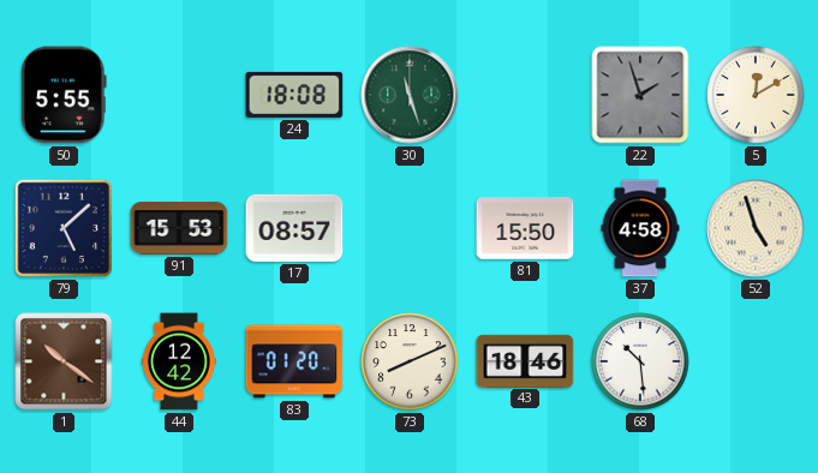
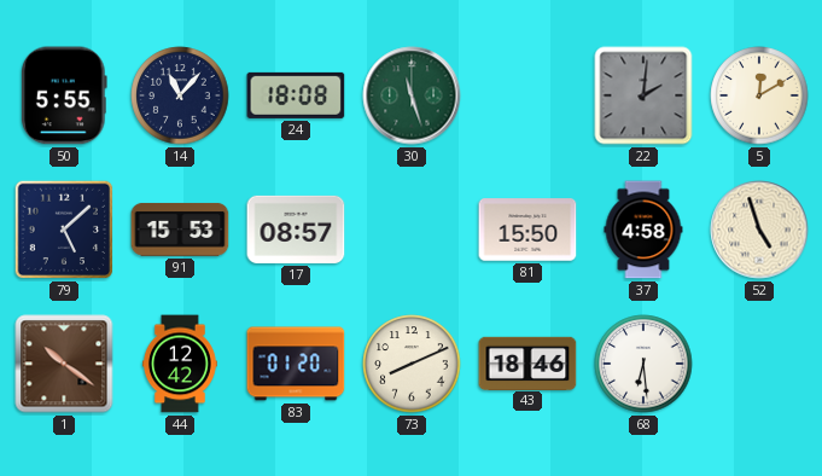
14: none -> 11:07 (180, 95)
22: 1:57 -> 2:01 (643, 95)
68: 10:29 -> 6:29 (643, 364)
